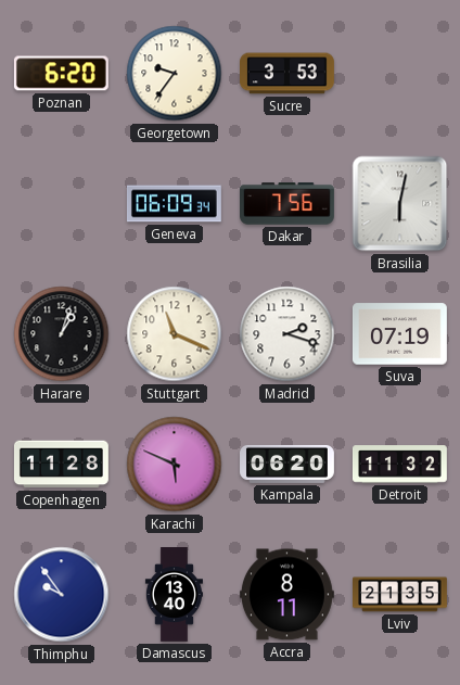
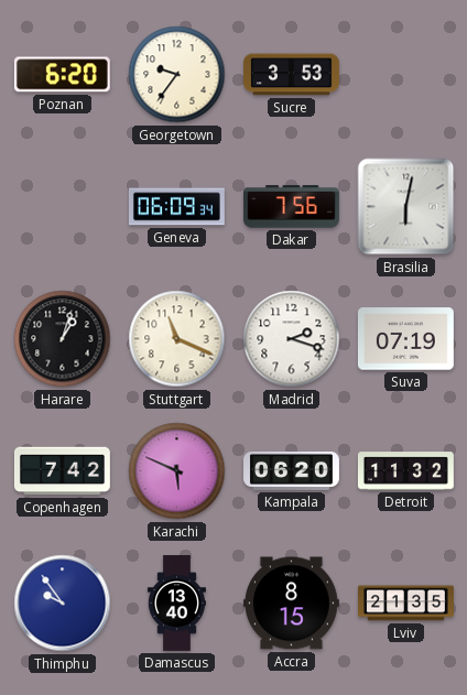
Copenhagen: 11:28 -> 7:42 (62, 471)
Accra: 8:11 -> 8:15 (291, 604)
